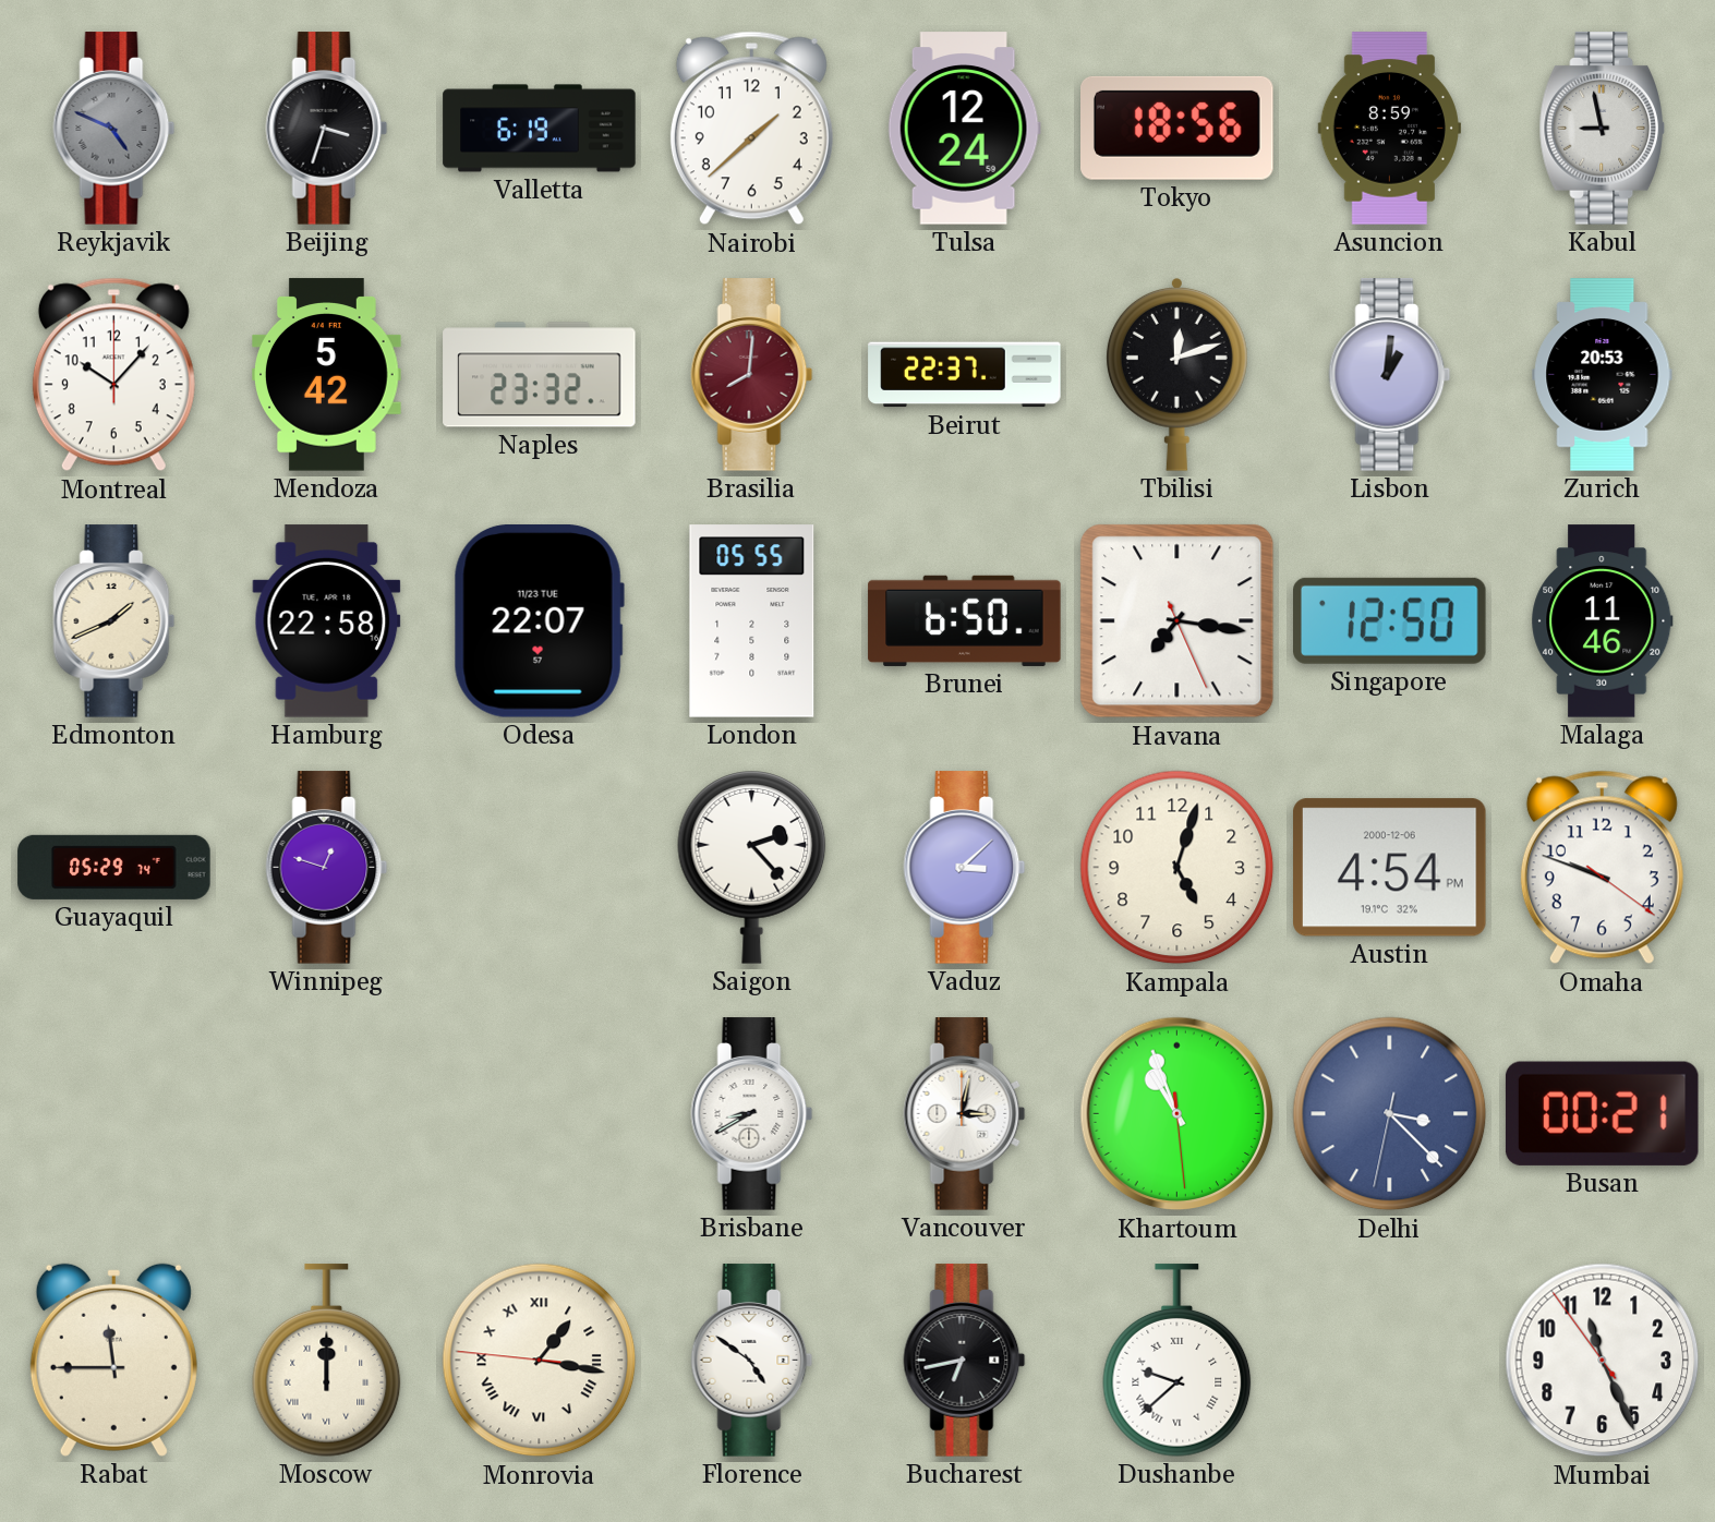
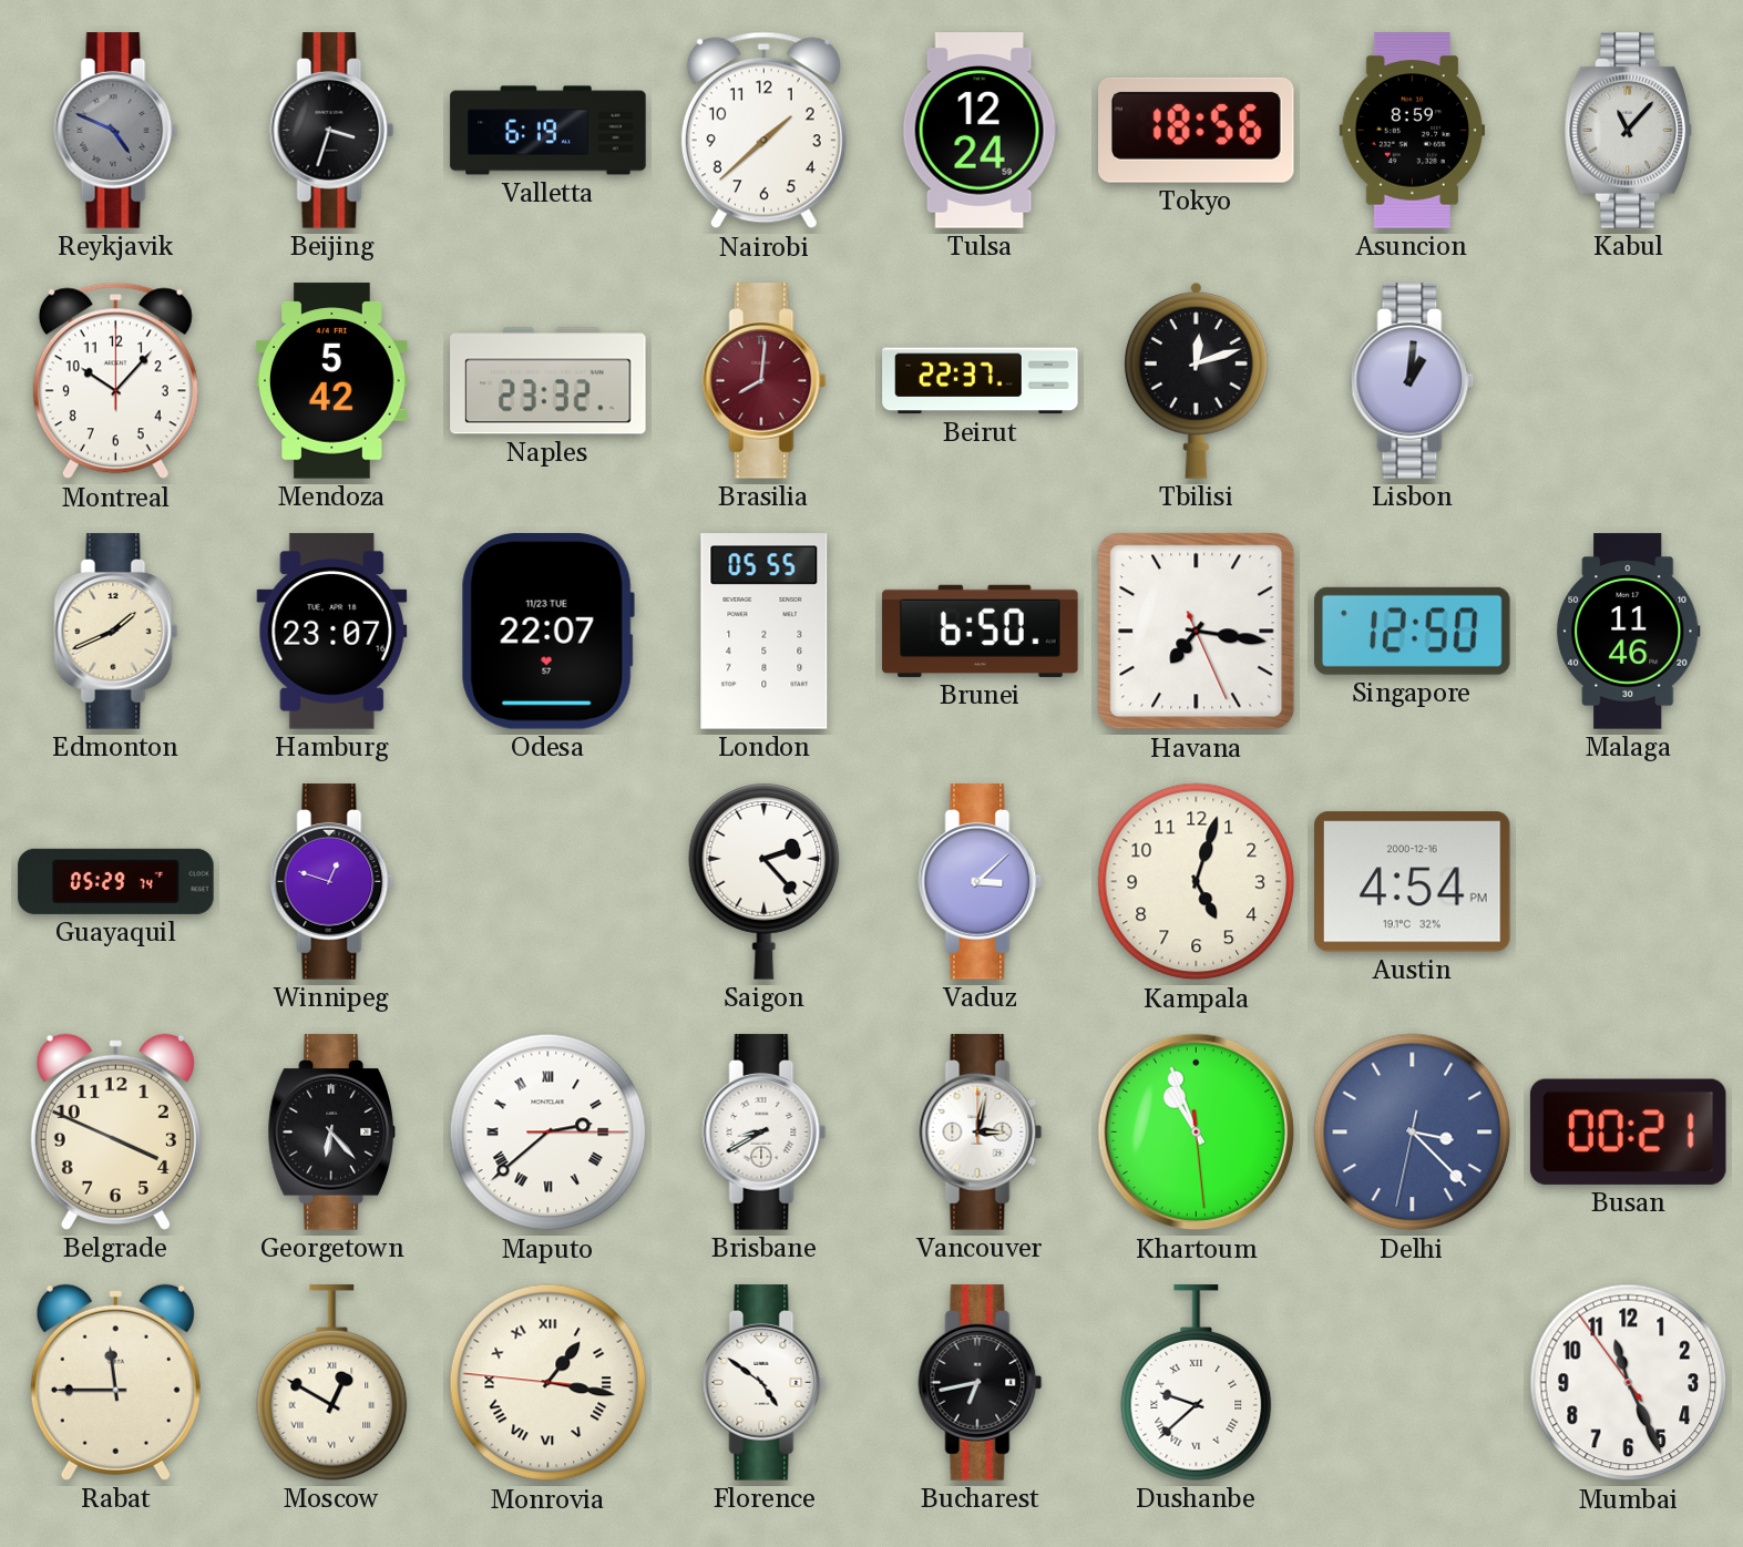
Kabul: 8:58 -> 11:07 (1628, 131)
Zurich: 20:53 -> none (1603, 375)
Hamburg: 22:58 -> 23:07 (332, 632)
Austin date: 2000-12-06 -> 2000-12-16 (1413, 882)
Omaha: 9:48 -> none (1602, 868)
Belgrade: none -> 3:49 (115, 1131)
Georgetown: none -> 6:23 (331, 1133)
Maputo: none -> 2:38 (548, 1133)
Moscow: 12:00 -> 12:50 (332, 1383)
